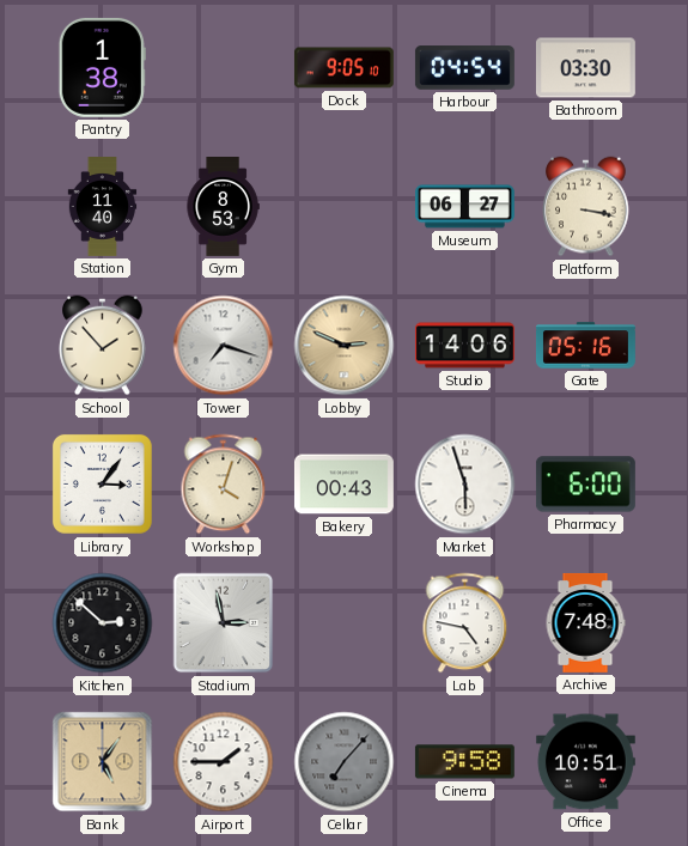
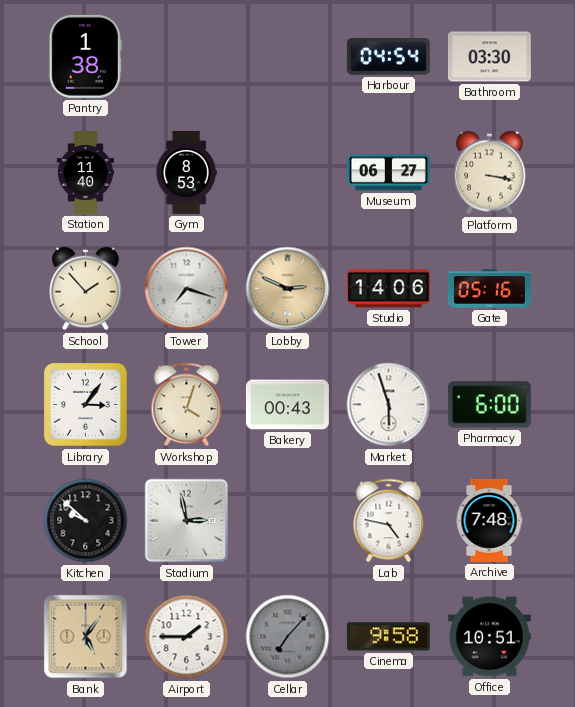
Dock: 9:05 -> none (343, 68)
Kitchen: 2:52 -> 9:52 (86, 521)
